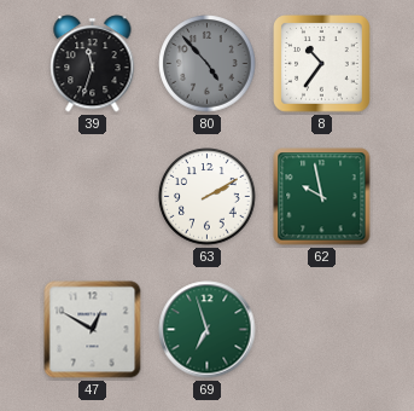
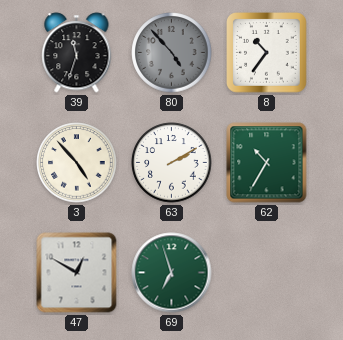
3: none -> 4:53 (77, 163)
62: 9:58 -> 10:35 (267, 163)
